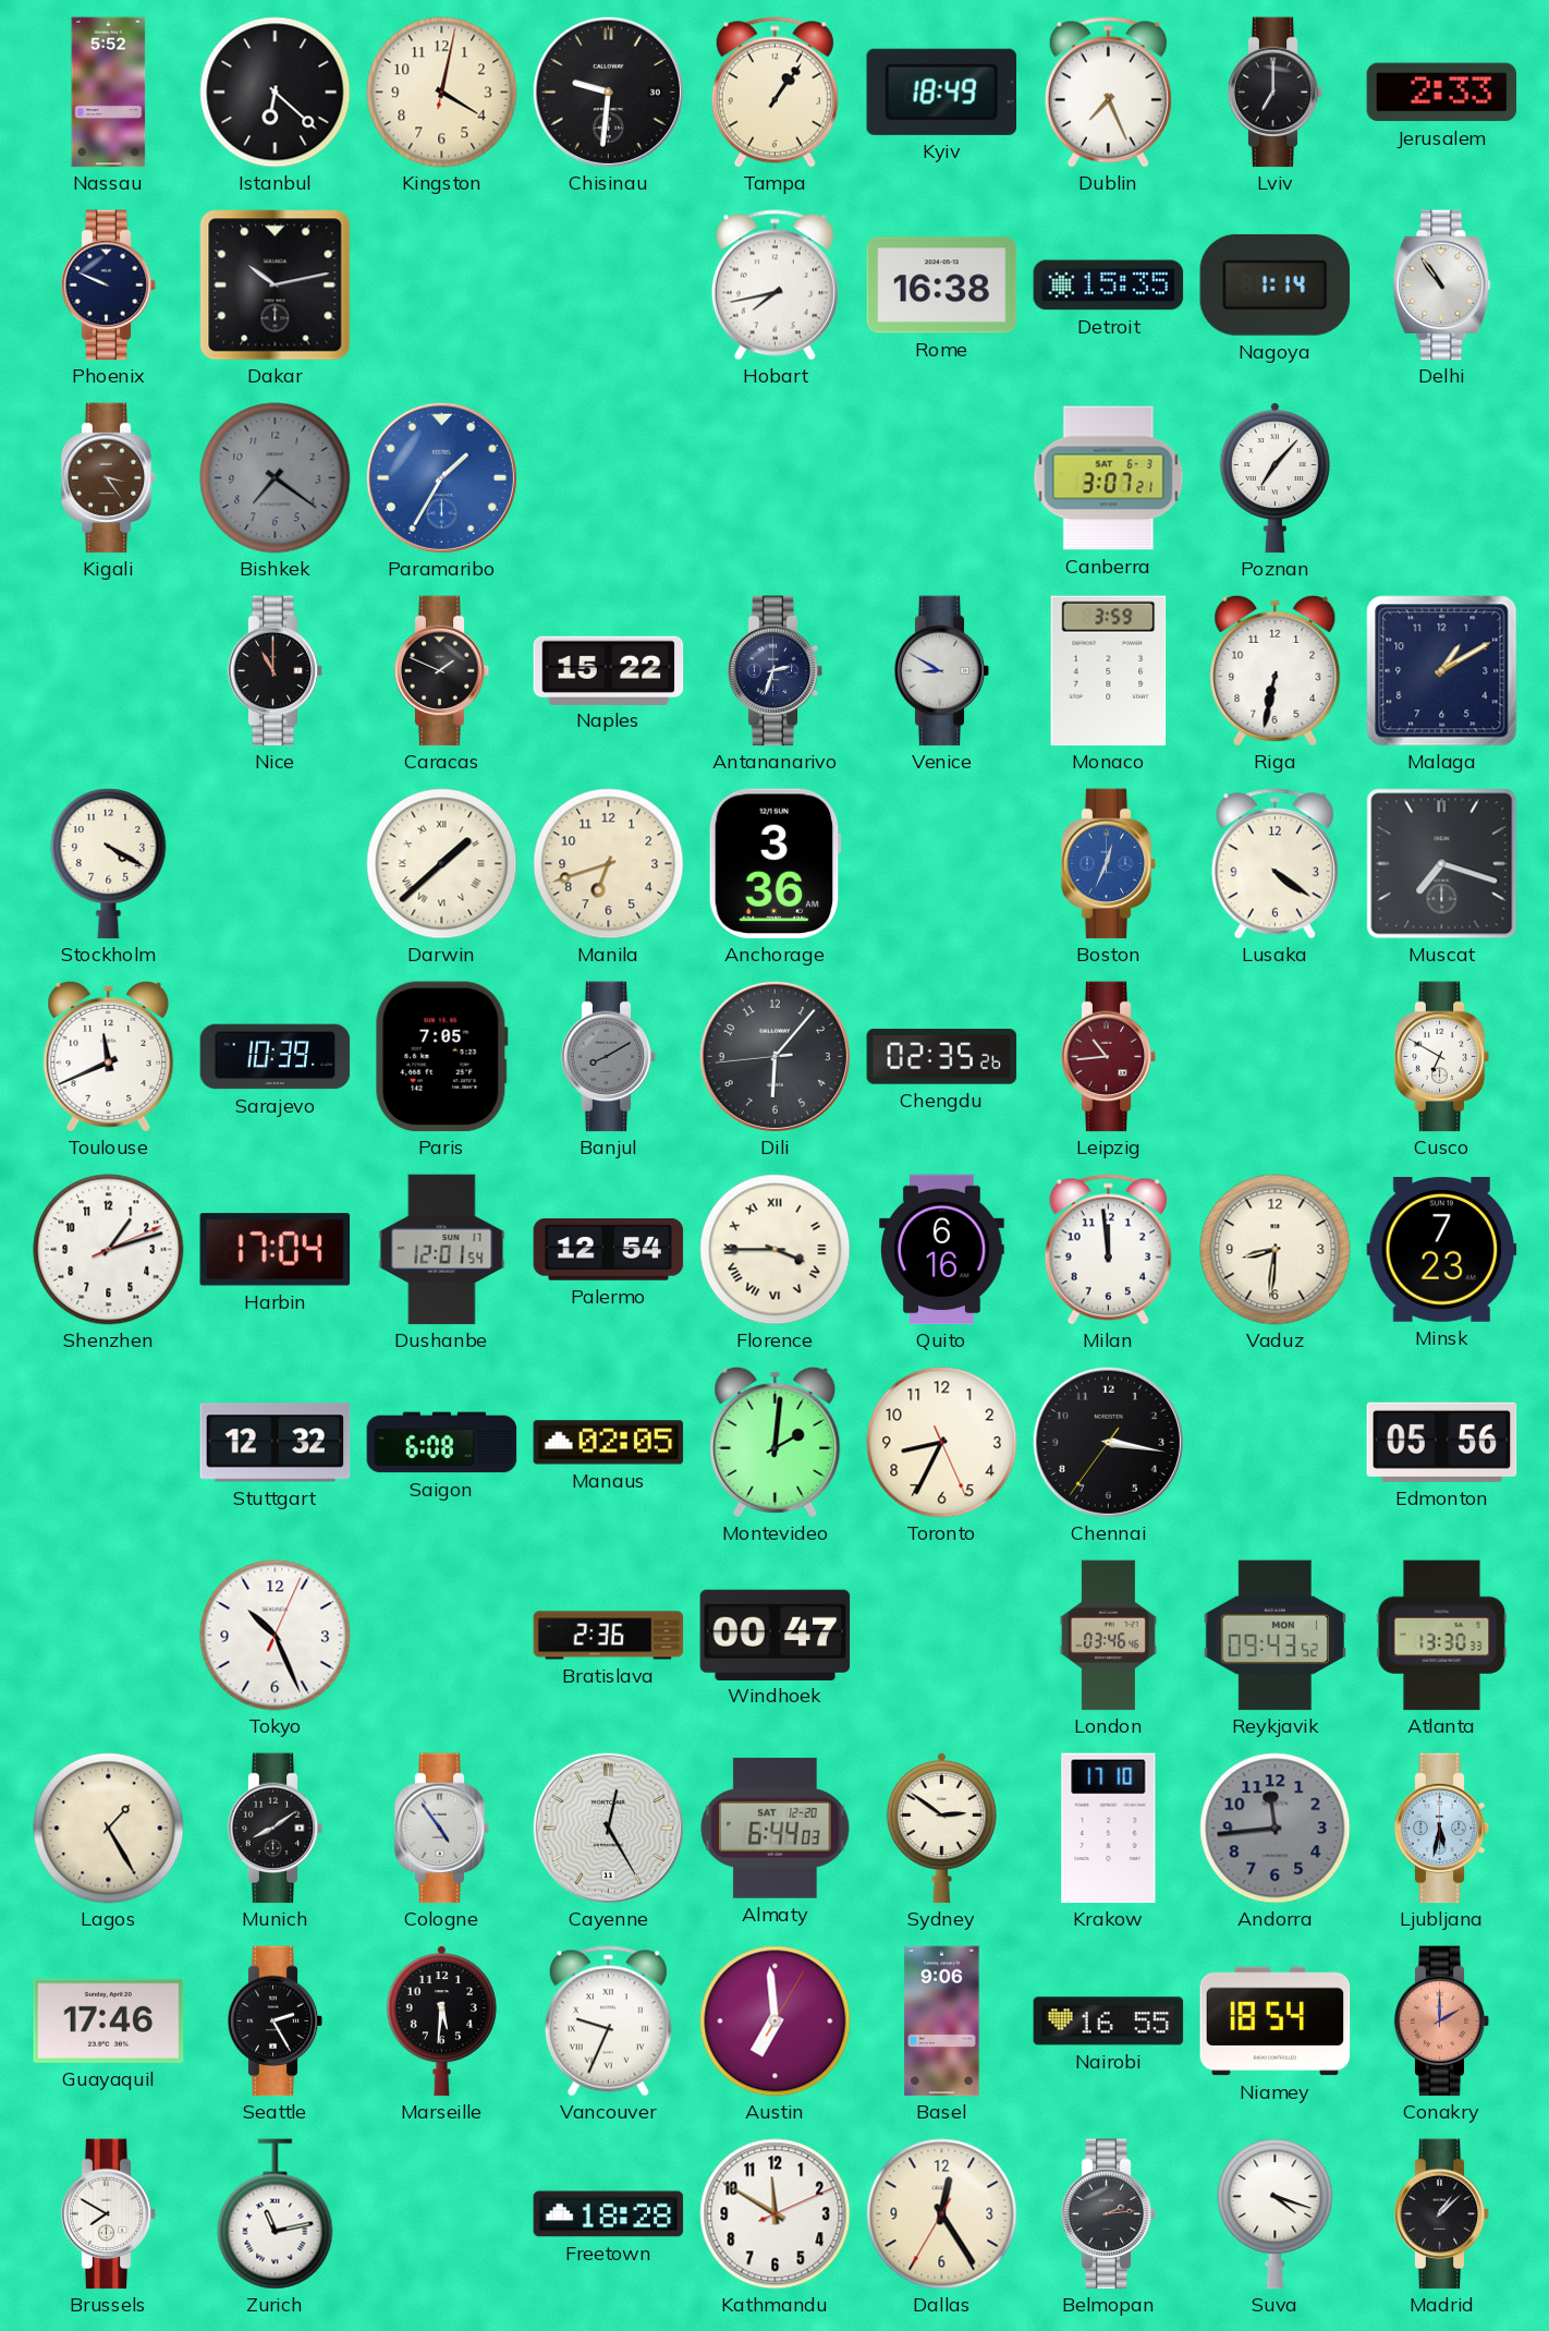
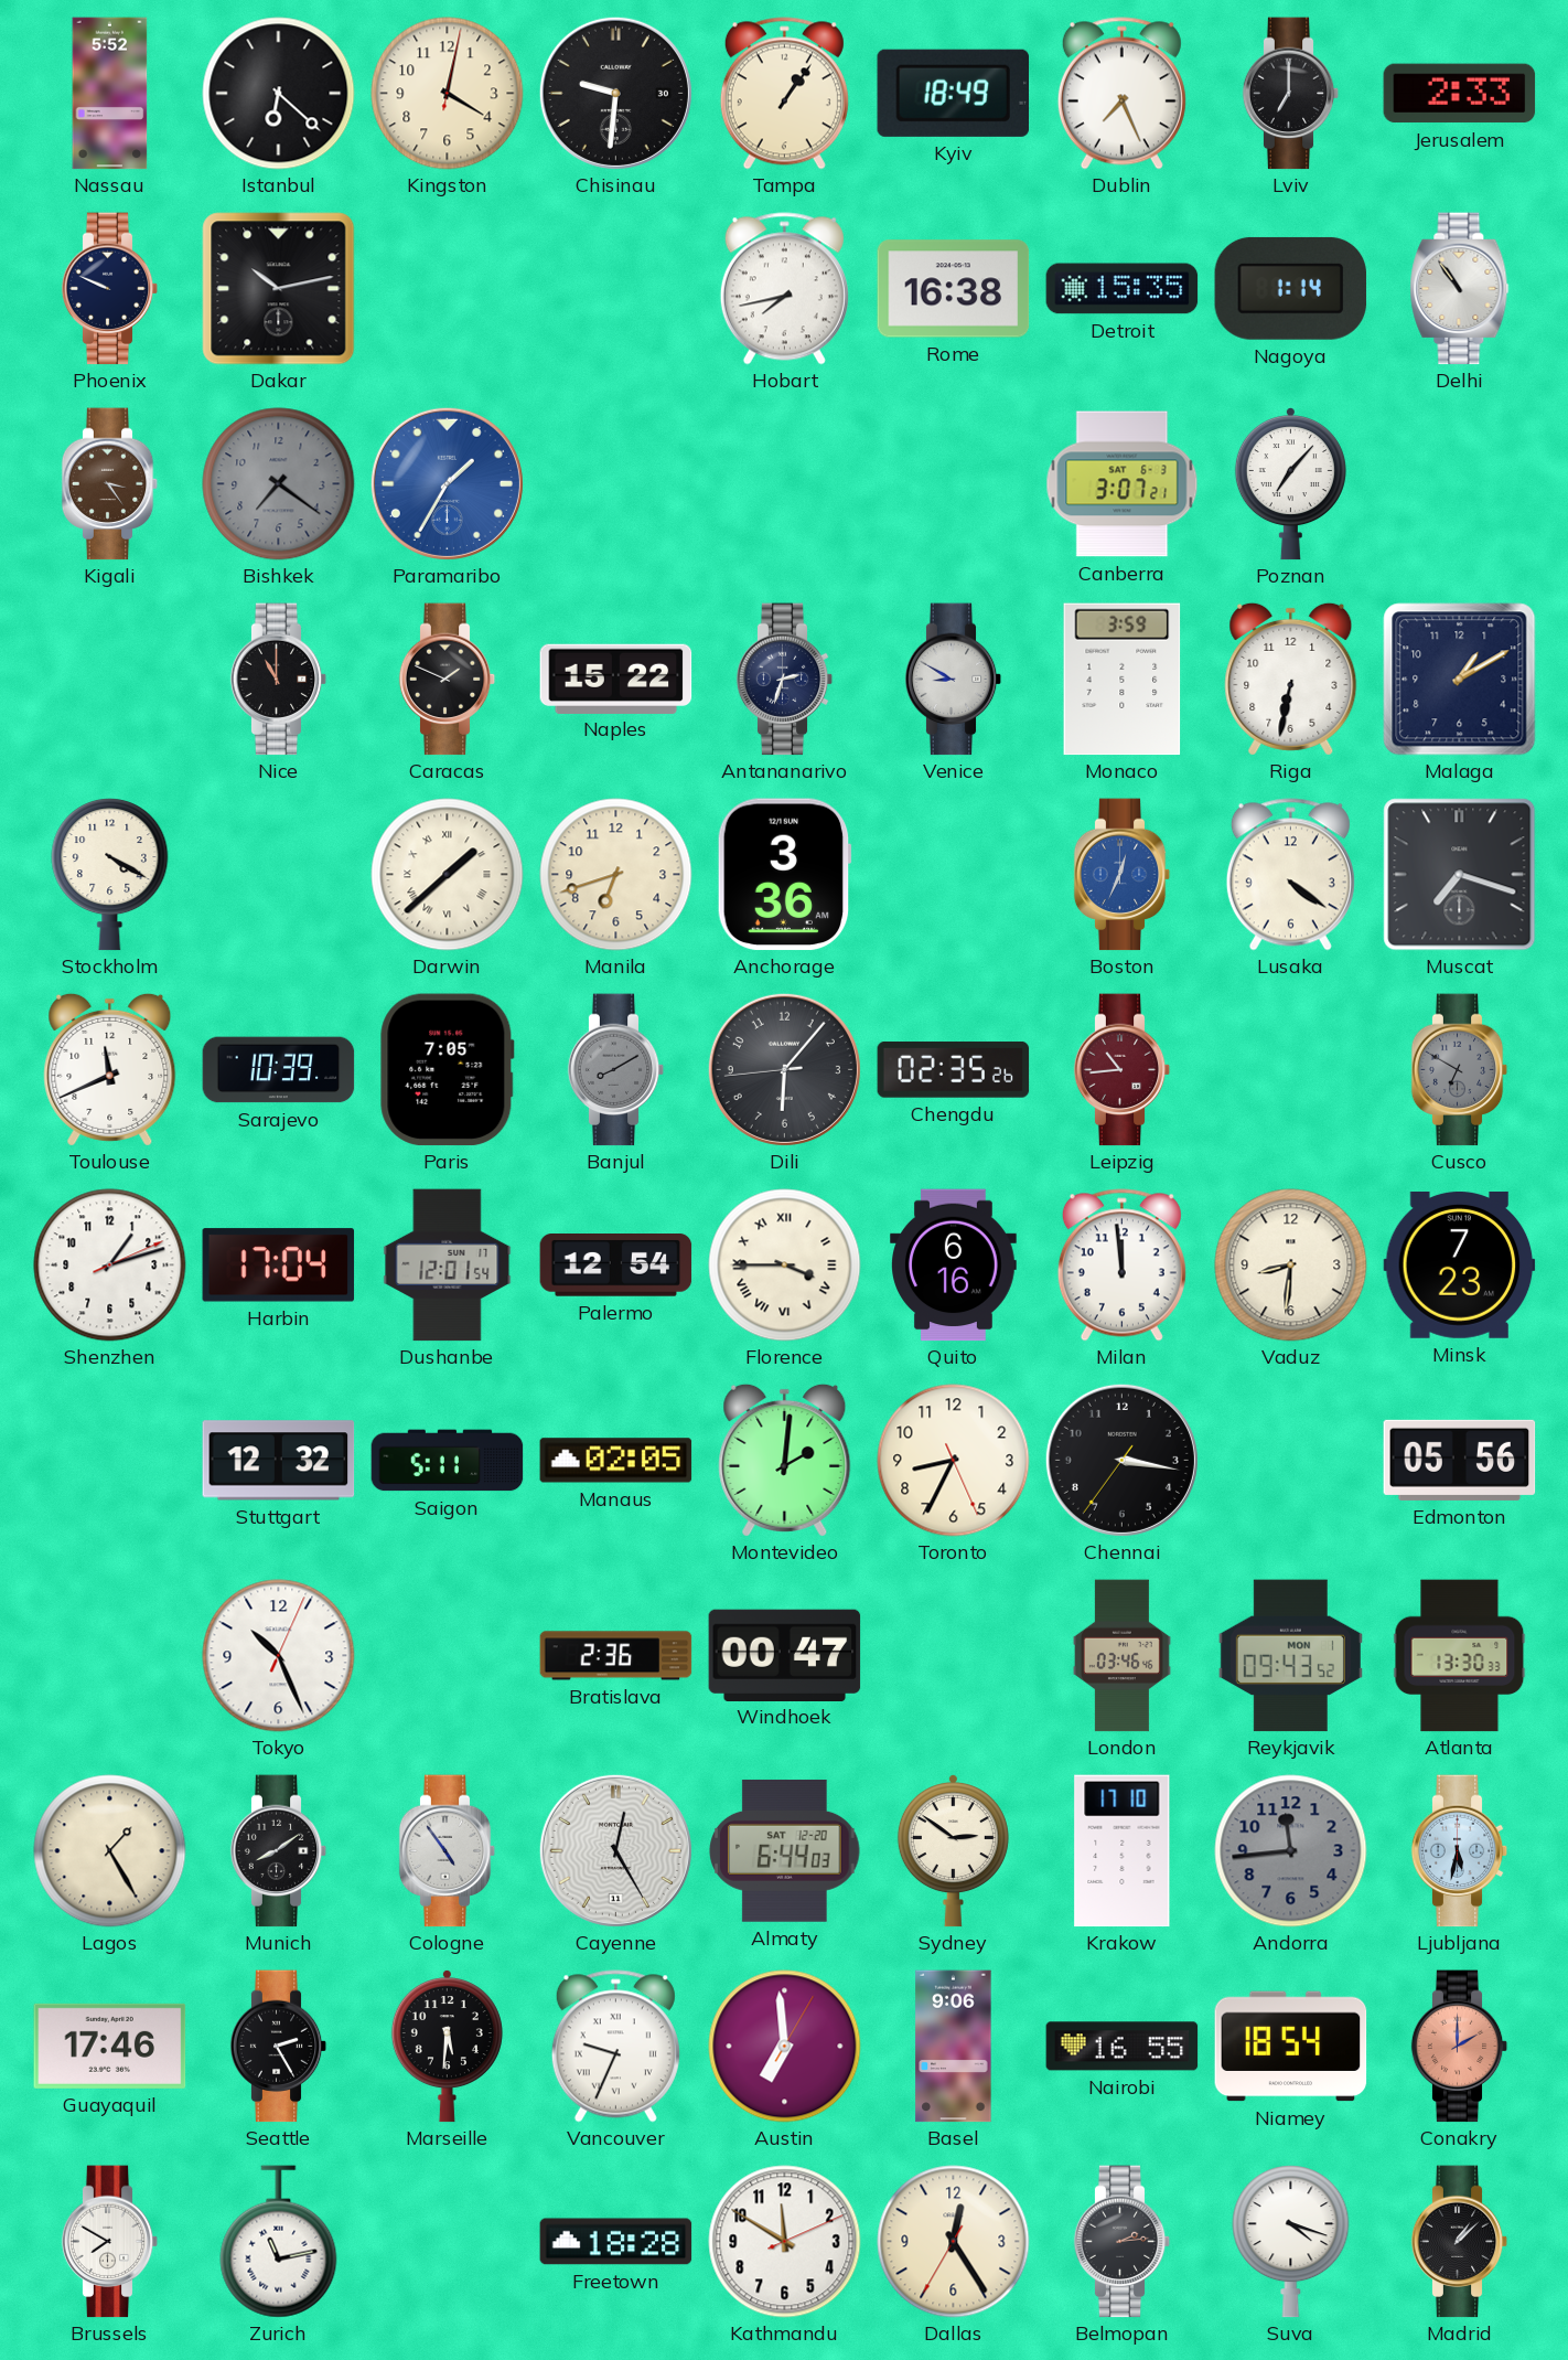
Cusco dial: white -> grey (1460, 1070)
Saigon: 6:08 -> 5:11 (448, 1461)
